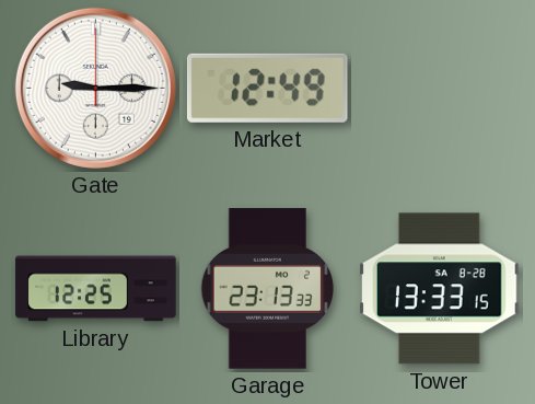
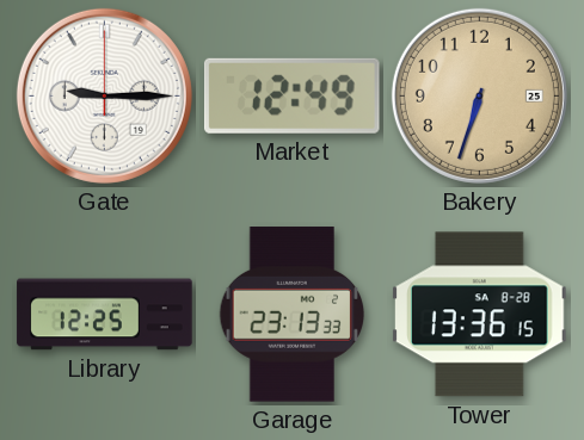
Bakery: none -> 6:33 (479, 95)
Tower: 13:33 -> 13:36 (480, 315)
